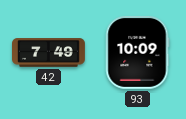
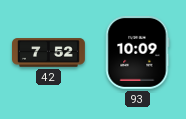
42: 7:49 -> 7:52 (49, 53)
